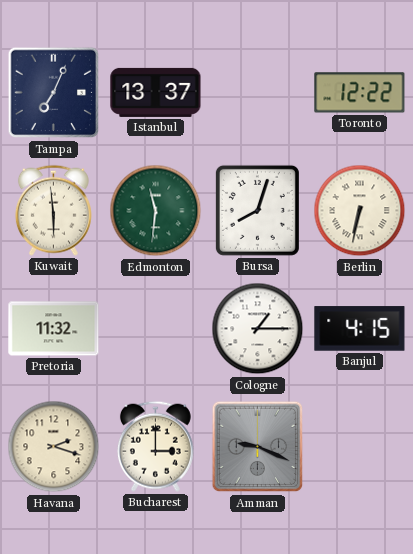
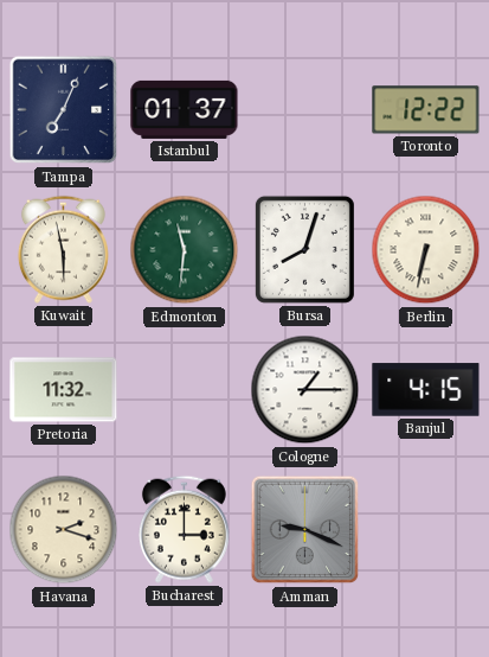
Istanbul: 13:37 -> 01:37 (185, 109)
Kuwait: 5:59 -> 5:58 (63, 249)
